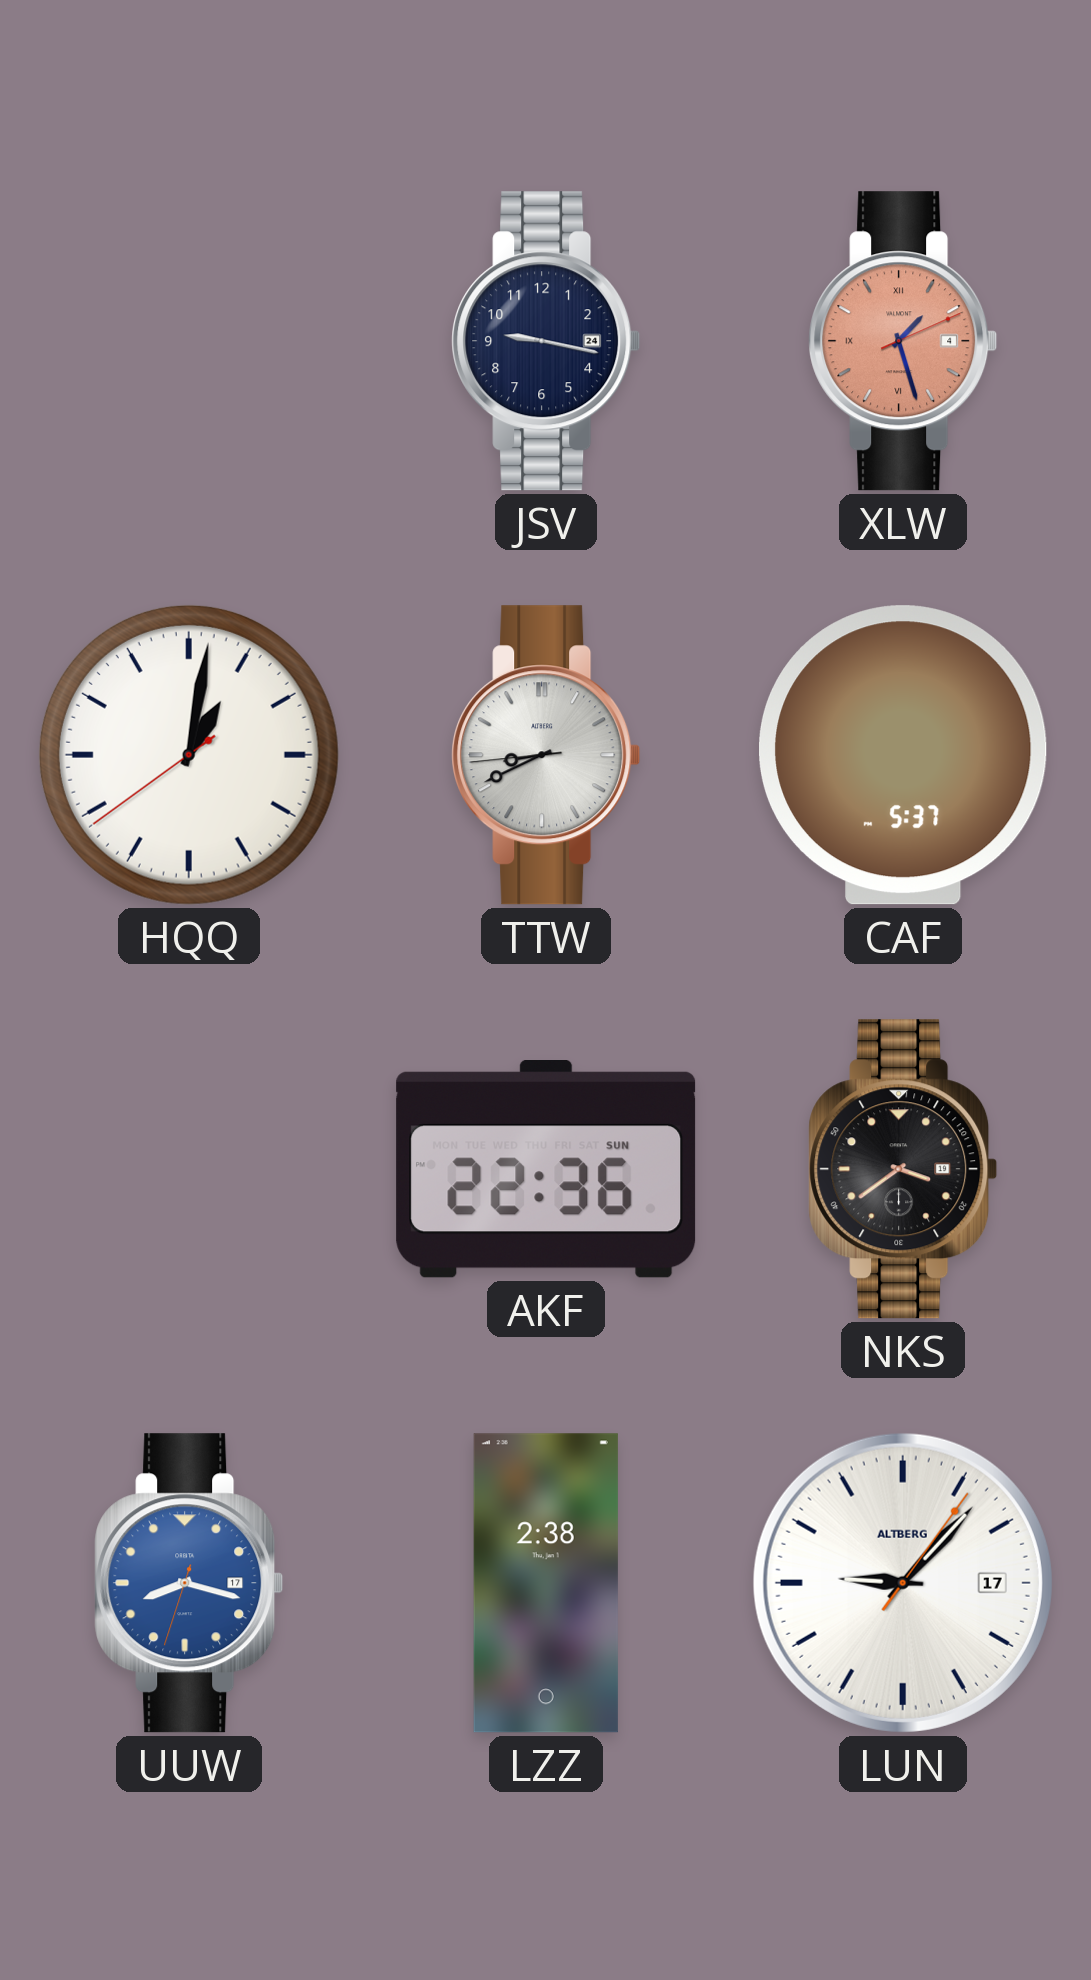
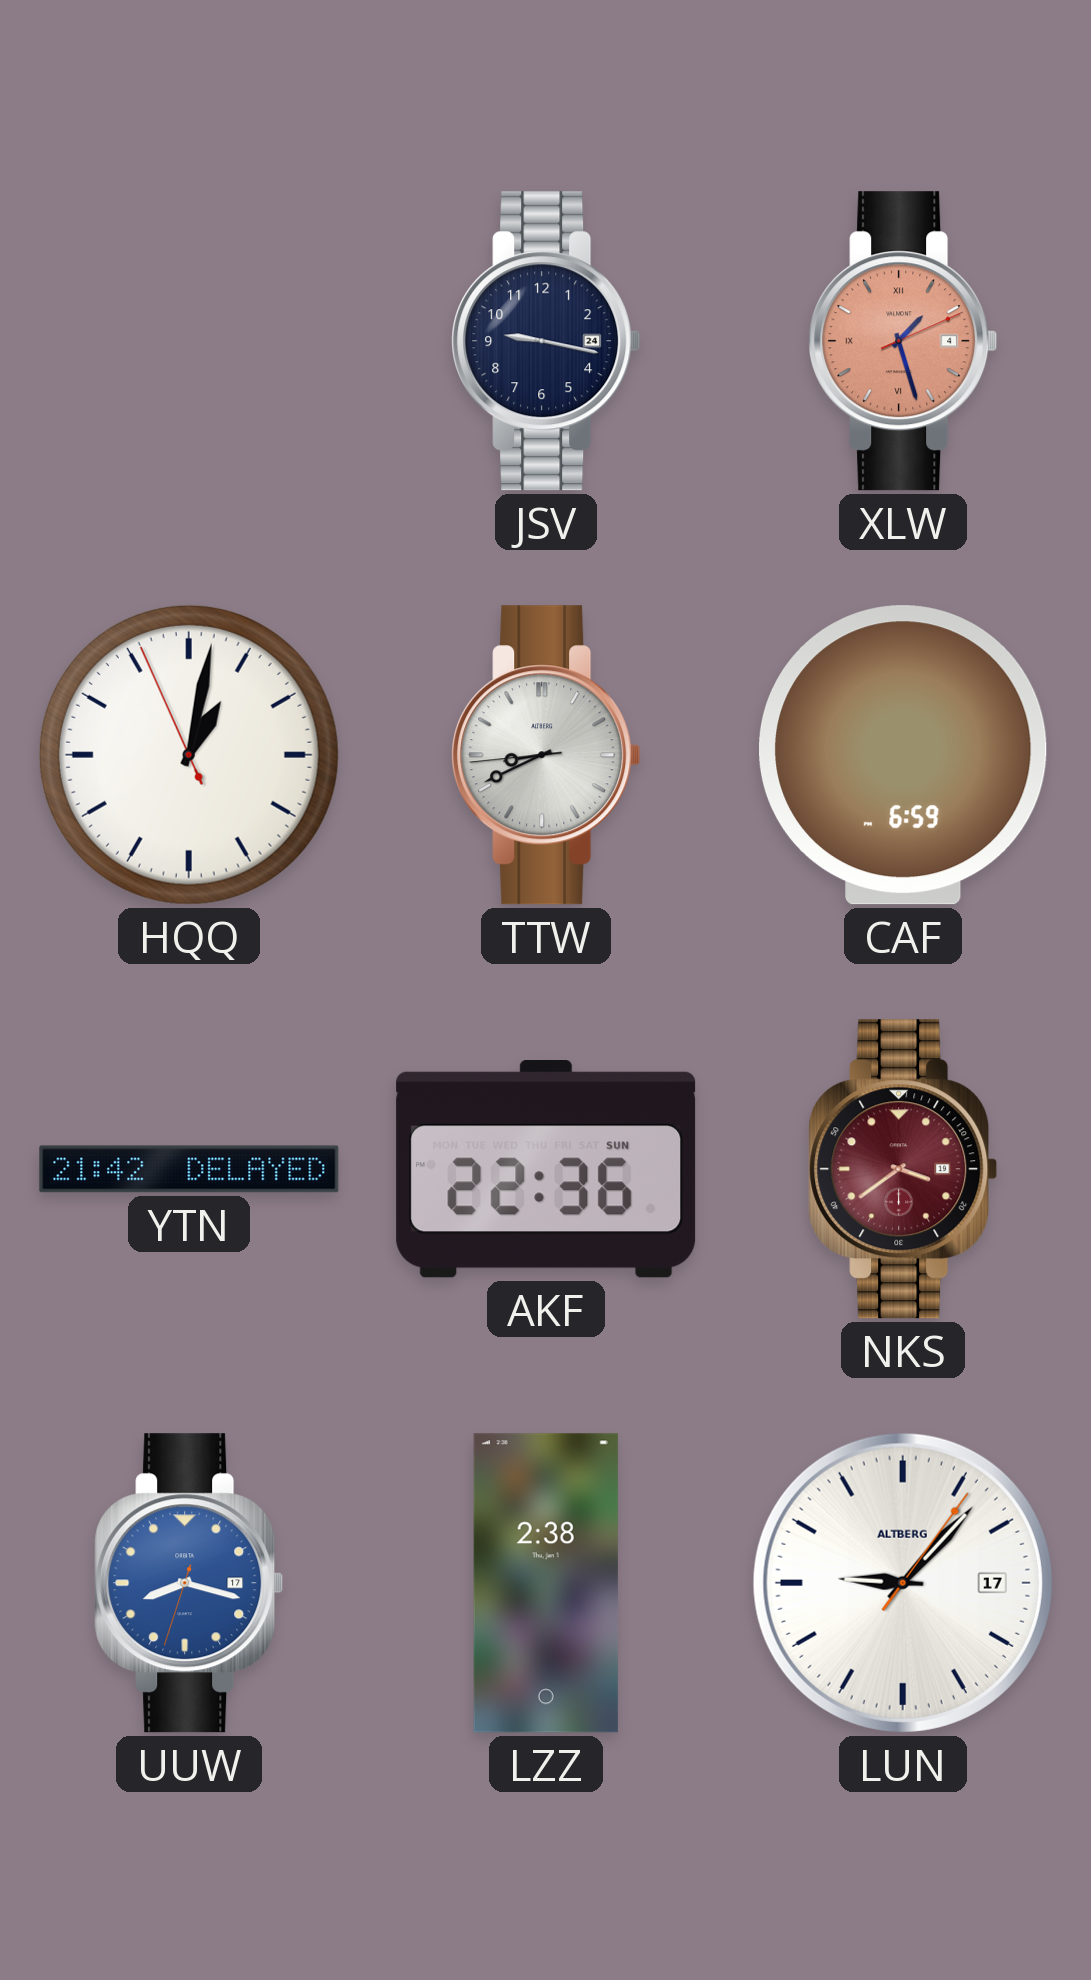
HQQ: 1:01:39 -> 1:01:56 (189, 755)
CAF: 5:37 -> 6:59 (904, 755)
YTN: none -> 21:42 (189, 1169)
NKS dial: black -> burgundy (903, 1169)
